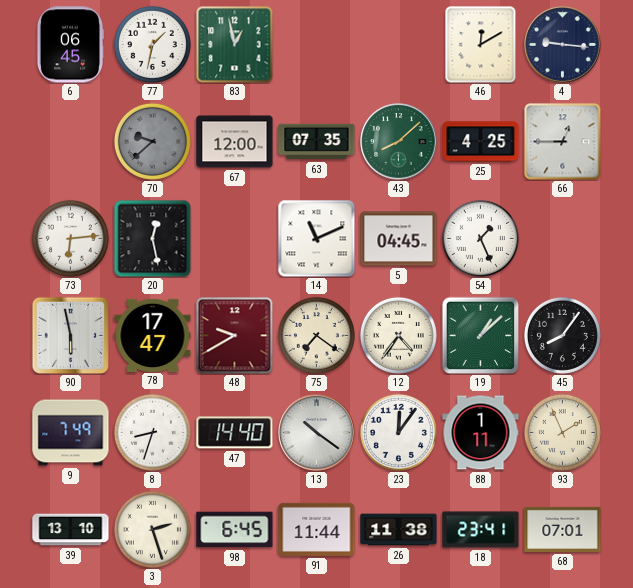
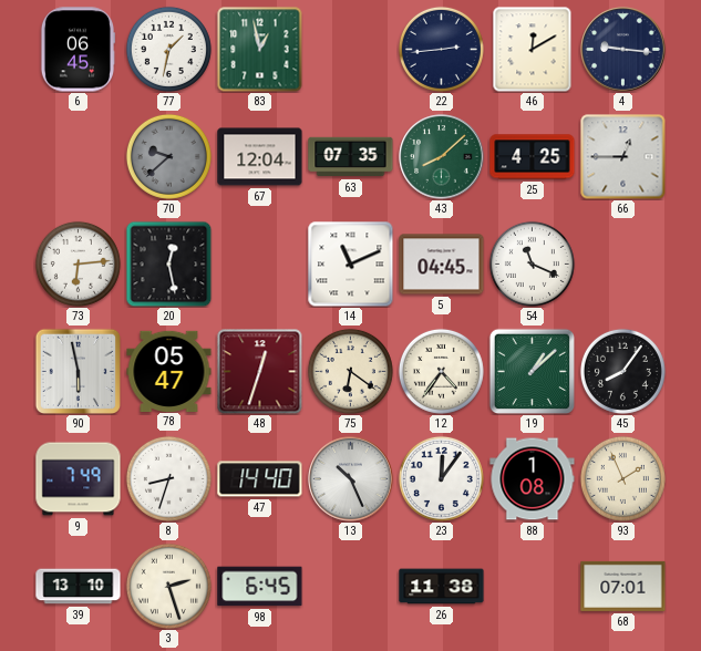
22: none -> 2:44 (441, 49)
67: 12:00 -> 12:04 (260, 157)
54: 1:26 -> 11:19 (532, 263)
78: 17:47 -> 05:47 (169, 371)
48: 9:40 -> 12:33 (260, 372)
75: 7:21 -> 6:21 (350, 371)
13: 10:21 -> 10:26 (351, 479)
88: 1:11 -> 1:08 (533, 479)
91: 11:44 -> none (317, 529)
18: 23:41 -> none (481, 530)
